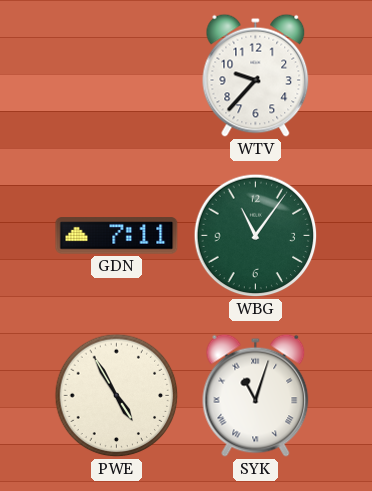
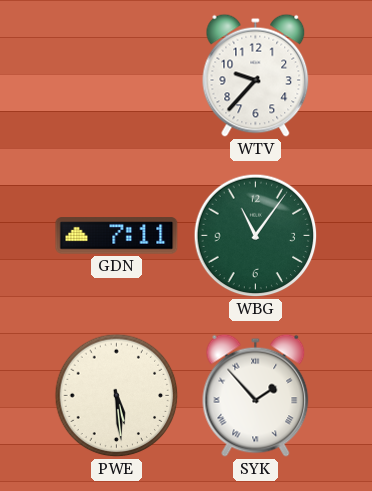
PWE: 4:55 -> 5:29 (117, 396)
SYK: 11:03 -> 1:53 (256, 395)
